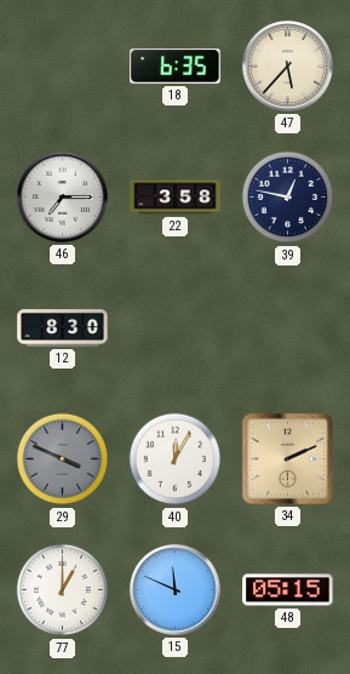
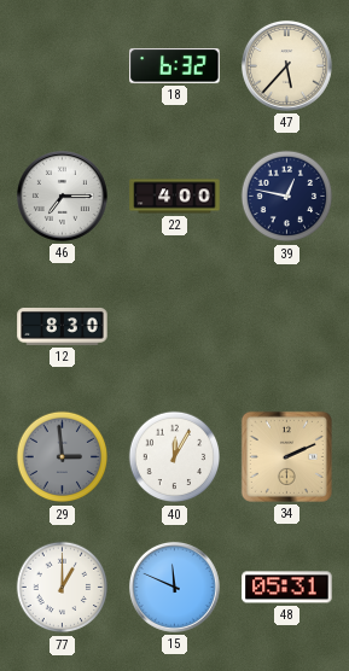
18: 6:35 -> 6:32 (175, 66)
22: 3:58 -> 4:00 (175, 197)
29: 3:49 -> 2:59 (63, 457)
48: 05:15 -> 05:31 (287, 588)
